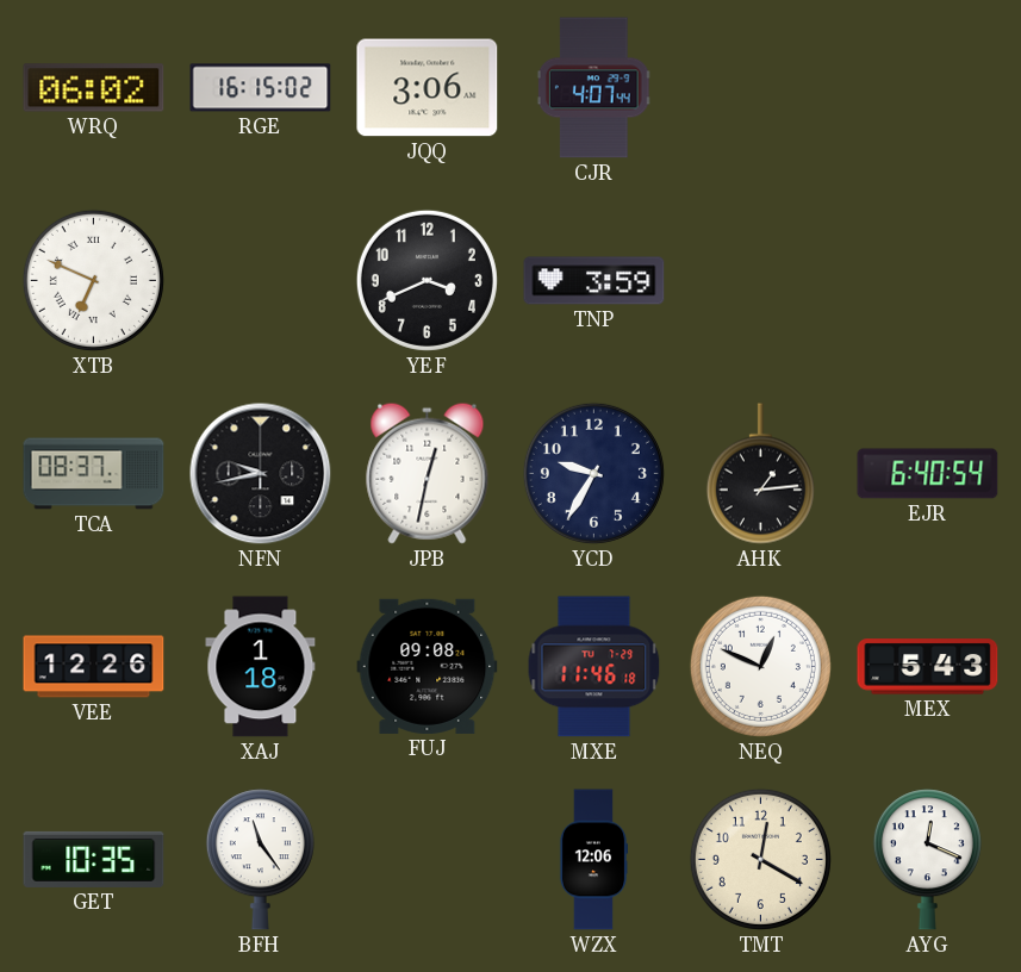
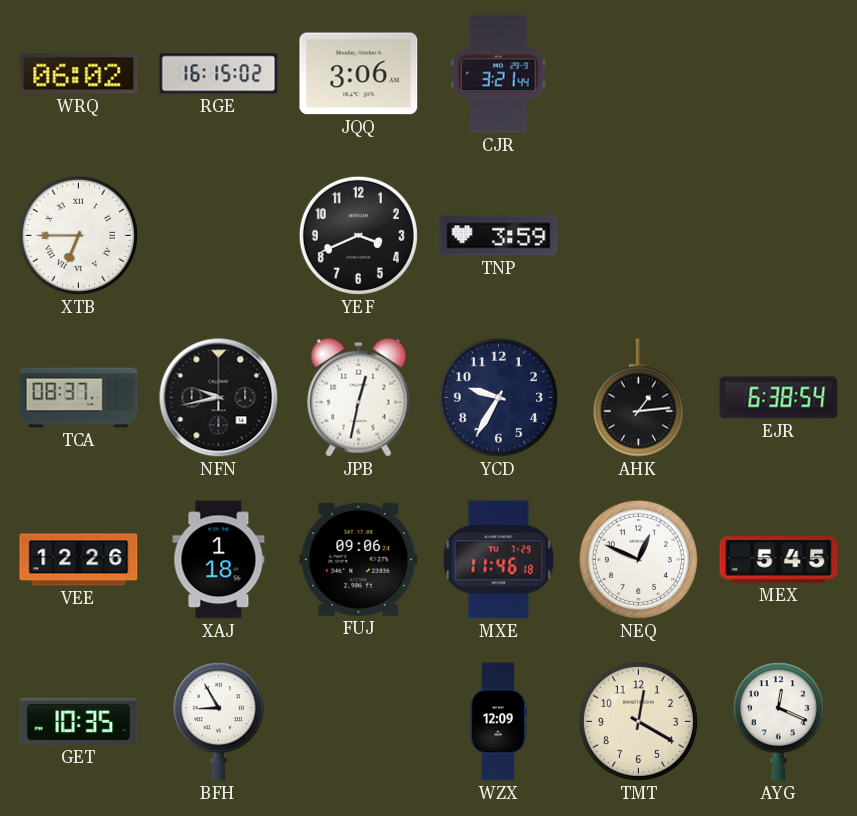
CJR: 4:07 -> 3:21 (498, 74)
XTB: 6:49 -> 6:45 (78, 235)
EJR: 6:40 -> 6:38 (779, 398)
FUJ: 09:08 -> 09:06 (359, 559)
MEX: 5:43 -> 5:45 (779, 560)
BFH: 11:24 -> 8:55 (218, 722)
WZX: 12:06 -> 12:09 (498, 722)
